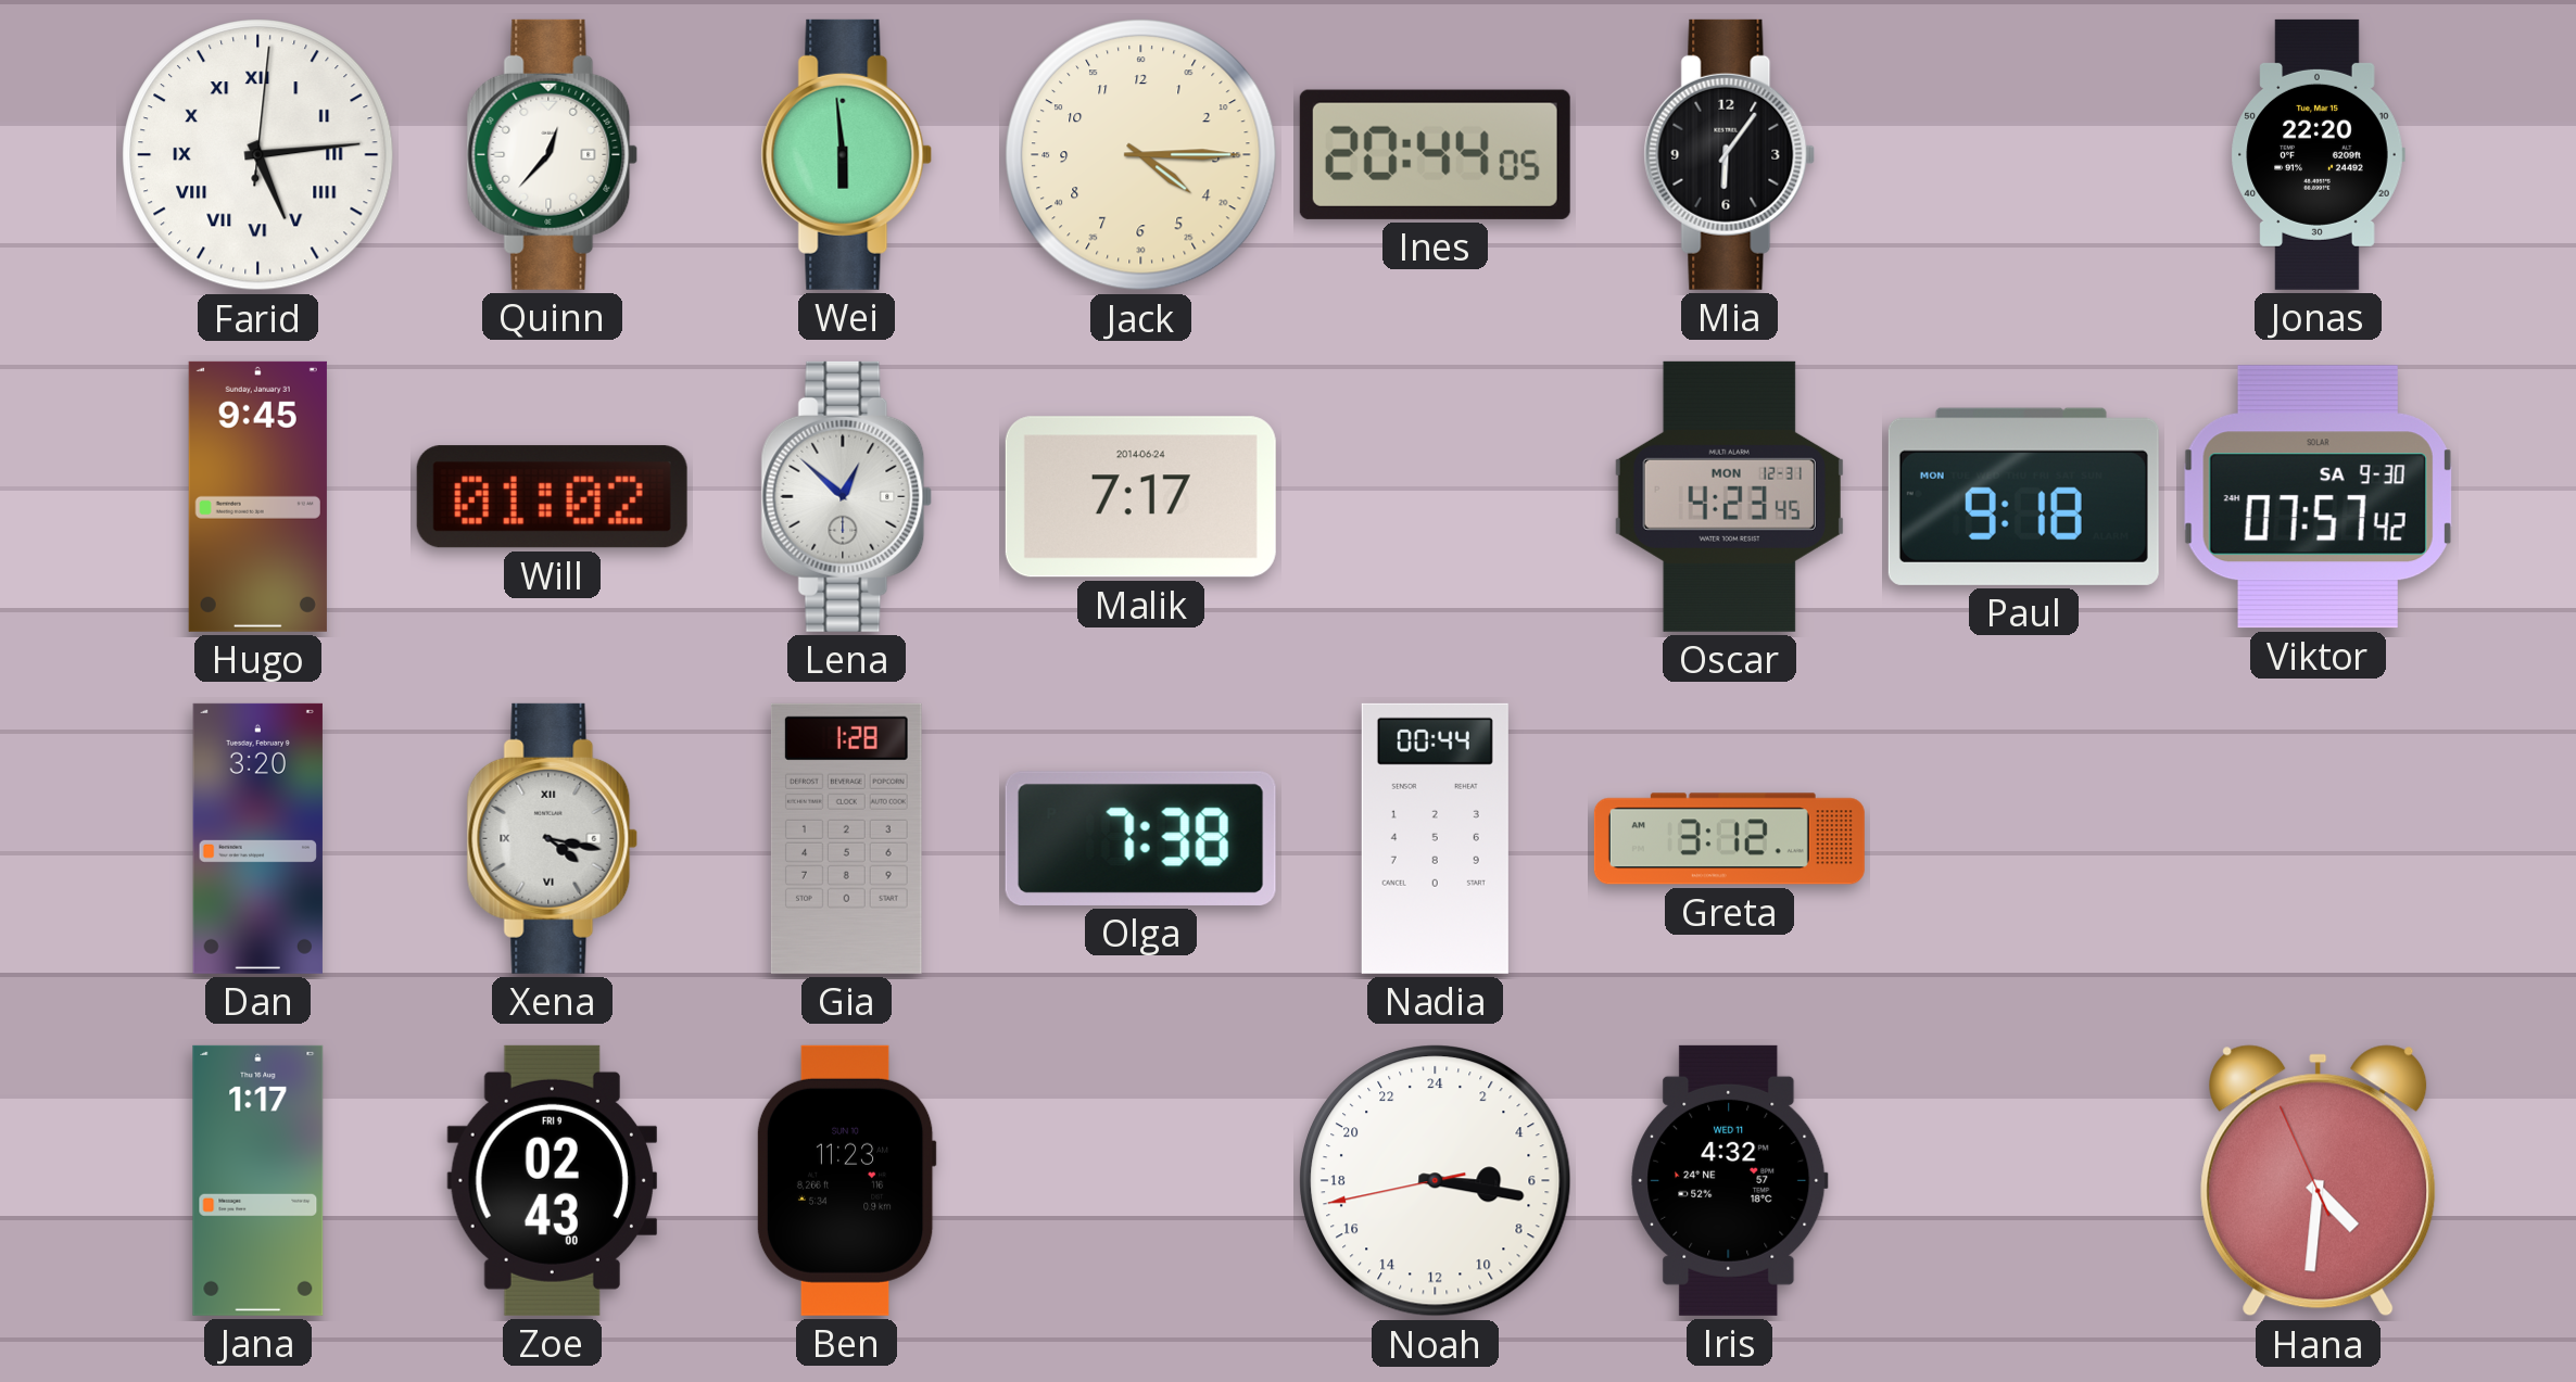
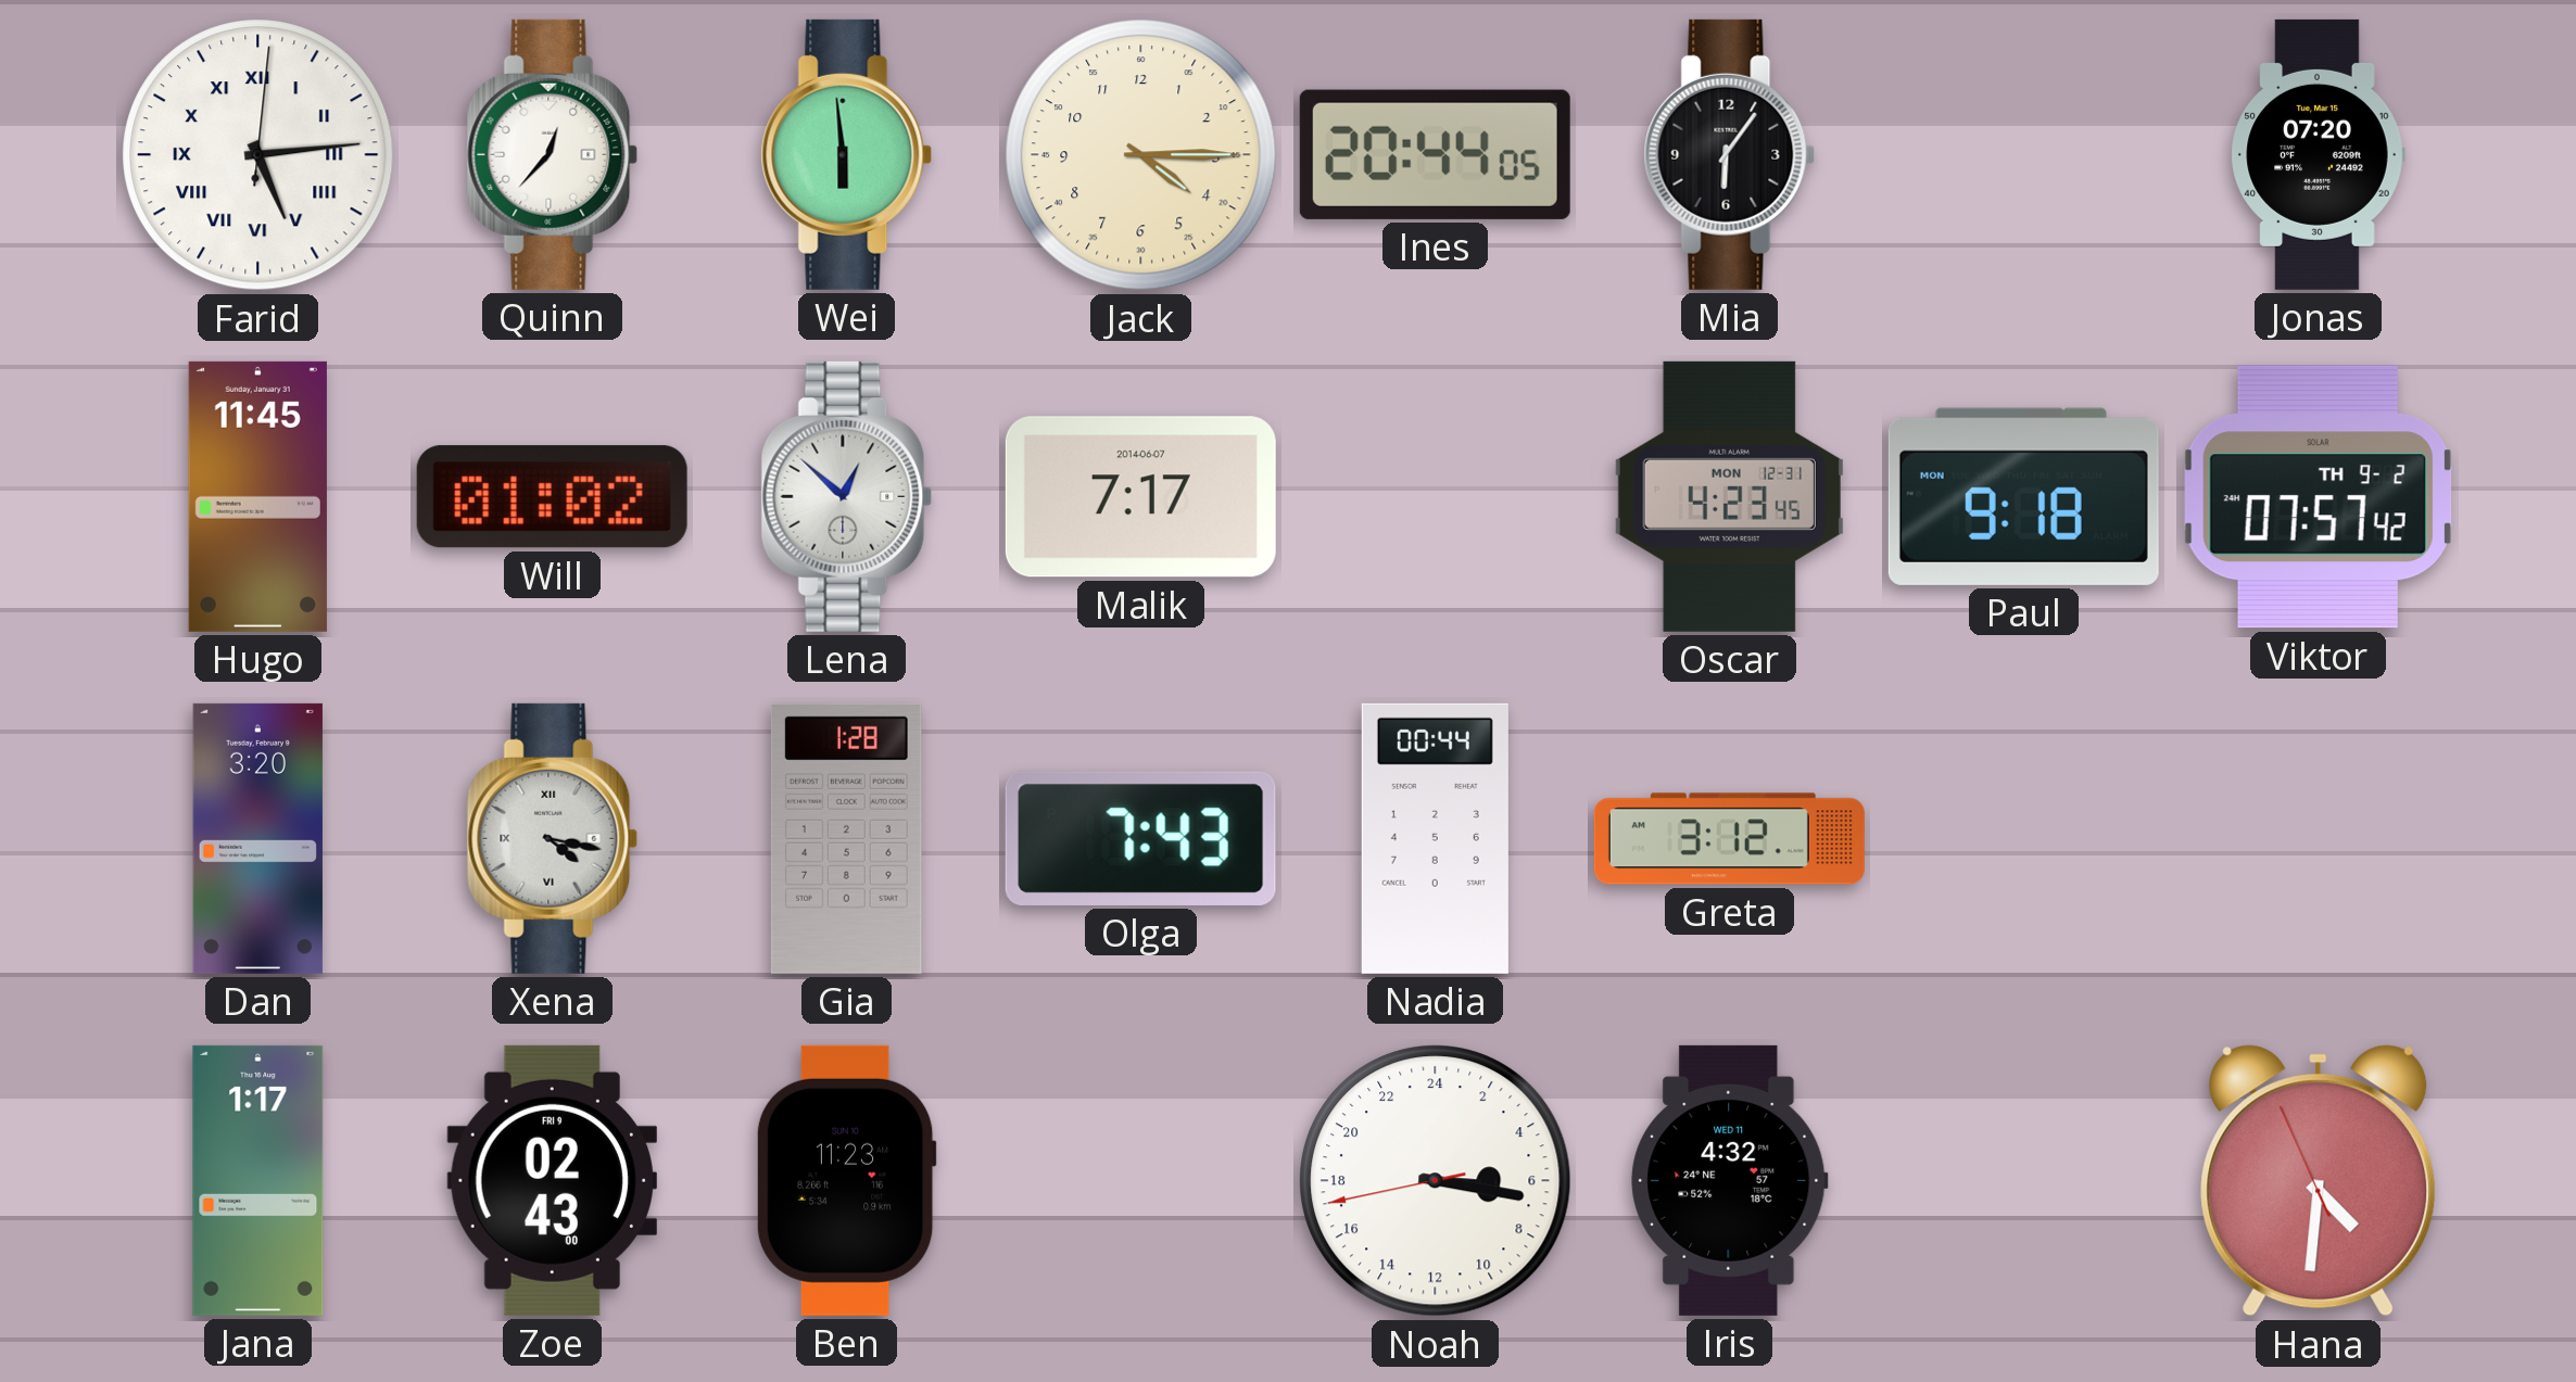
Jonas: 22:20 -> 07:20 (2318, 154)
Hugo: 9:45 -> 11:45 (257, 496)
Malik date: 2014-06-24 -> 2014-06-07 (1140, 497)
Viktor date: SA 9-30 -> TH 9-2 (2318, 497)
Olga: 7:38 -> 7:43 (1140, 838)
